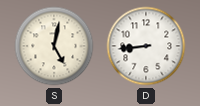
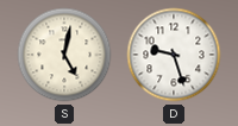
D: 8:44 -> 9:27 (174, 55)
